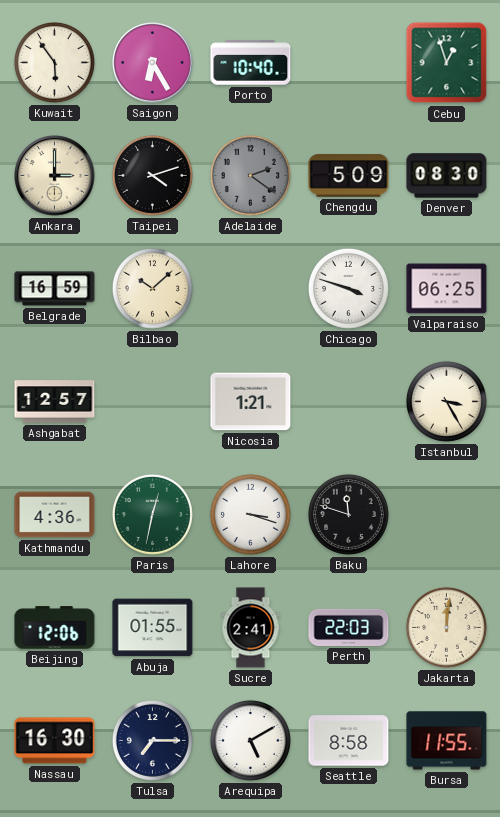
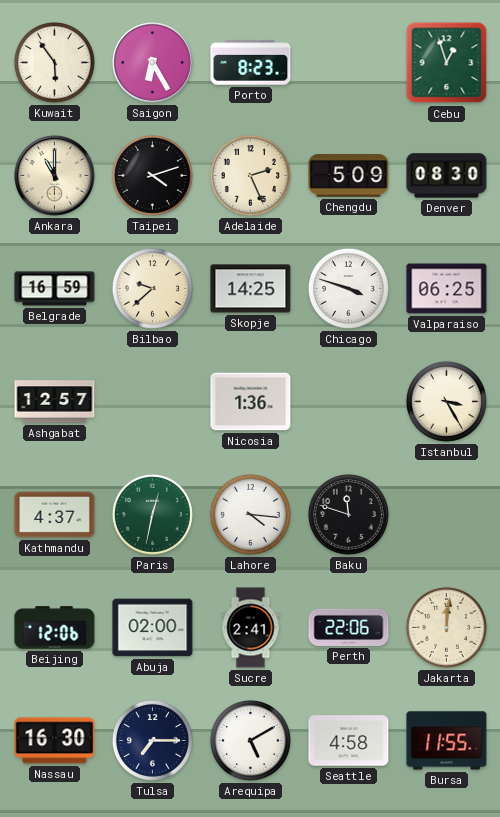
Porto: 10:40 -> 8:23 (251, 63)
Ankara: 3:00 -> 11:00 (55, 176)
Adelaide: 2:21 -> 2:26 (250, 175)
Adelaide dial: grey -> cream (250, 175)
Bilbao: 10:08 -> 9:38 (152, 288)
Skopje: none -> 14:25 (251, 289)
Nicosia: 1:21 -> 1:36 (251, 402)
Kathmandu: 4:36 -> 4:37 (55, 515)
Lahore: 3:18 -> 4:16 (250, 514)
Abuja: 01:55 -> 02:00 (153, 628)
Perth: 22:03 -> 22:06 (349, 627)
Seattle: 8:58 -> 4:58 (349, 741)
